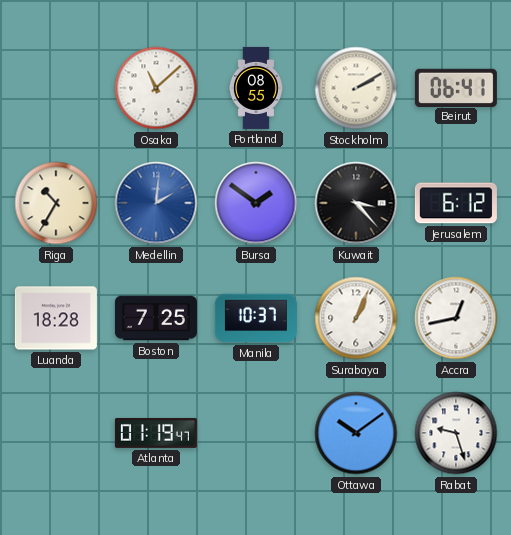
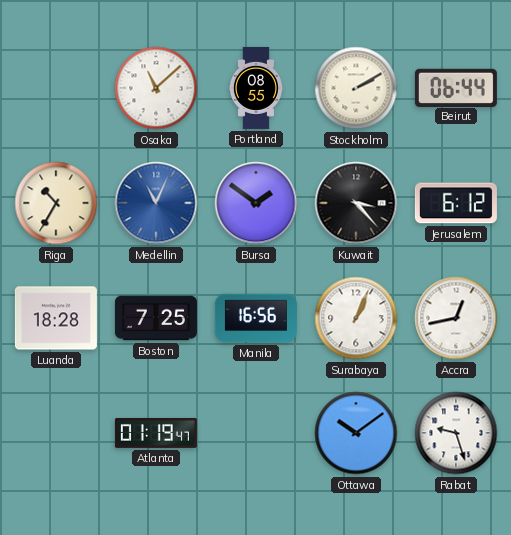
Beirut: 06:41 -> 06:44 (456, 87)
Medellin: 2:01 -> 11:04 (156, 203)
Manila: 10:37 -> 16:56 (256, 318)
